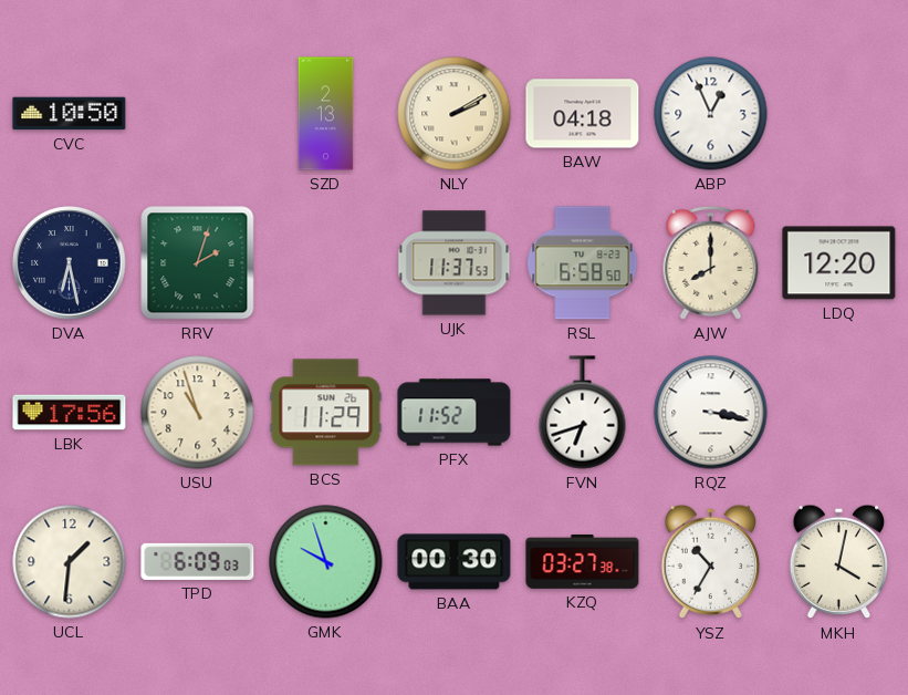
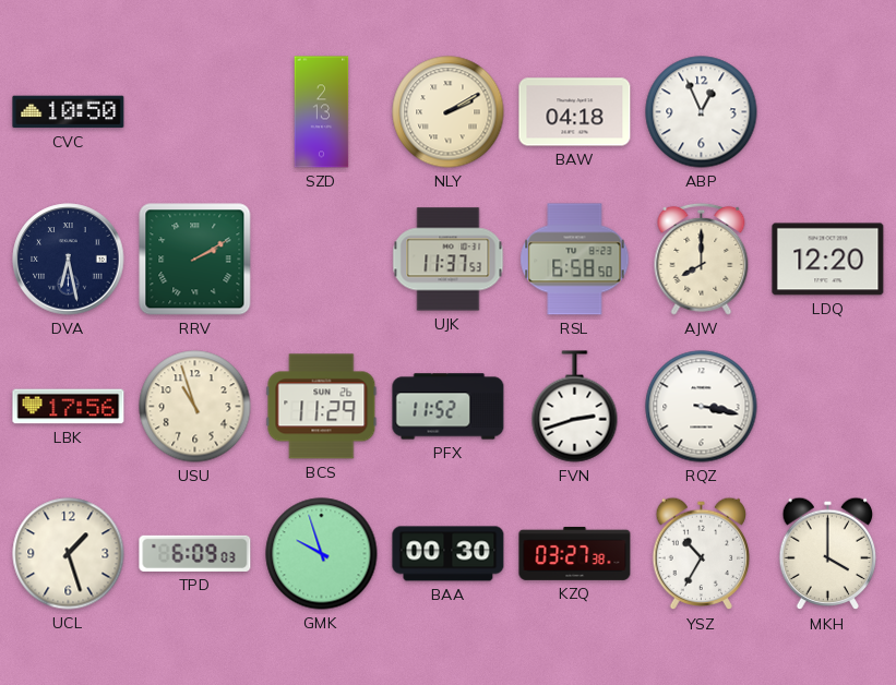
RRV: 2:03 -> 2:10 (195, 260)
FVN: 6:42 -> 2:42 (575, 407)
UCL: 1:31 -> 1:27 (69, 554)
MKH: 4:02 -> 4:00 (828, 554)
